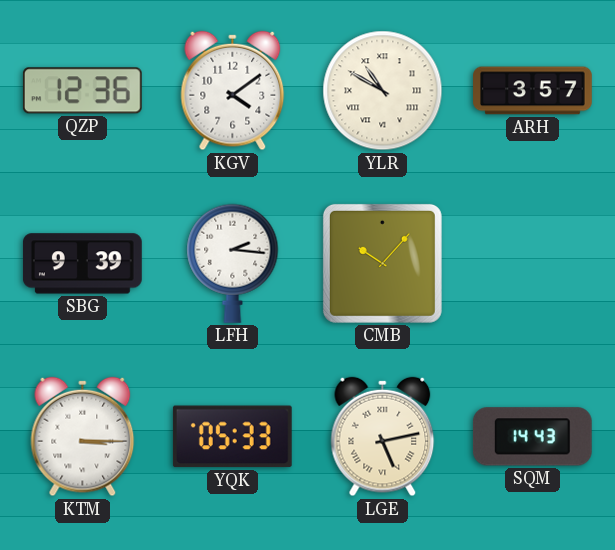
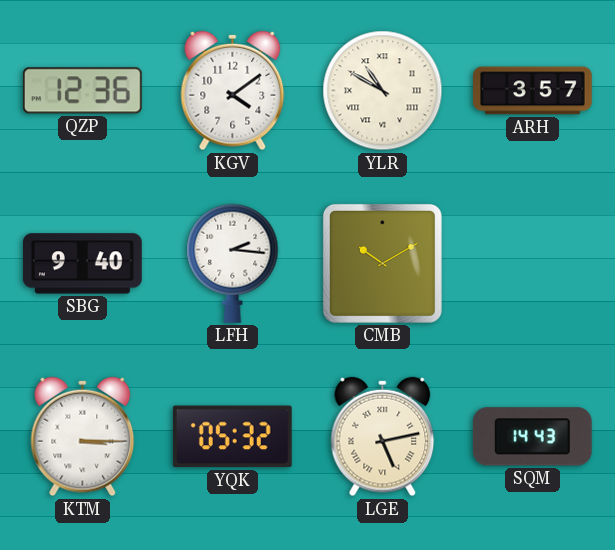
SBG: 9:39 -> 9:40 (82, 264)
CMB: 10:07 -> 10:10 (382, 263)
YQK: 05:33 -> 05:32 (232, 437)
